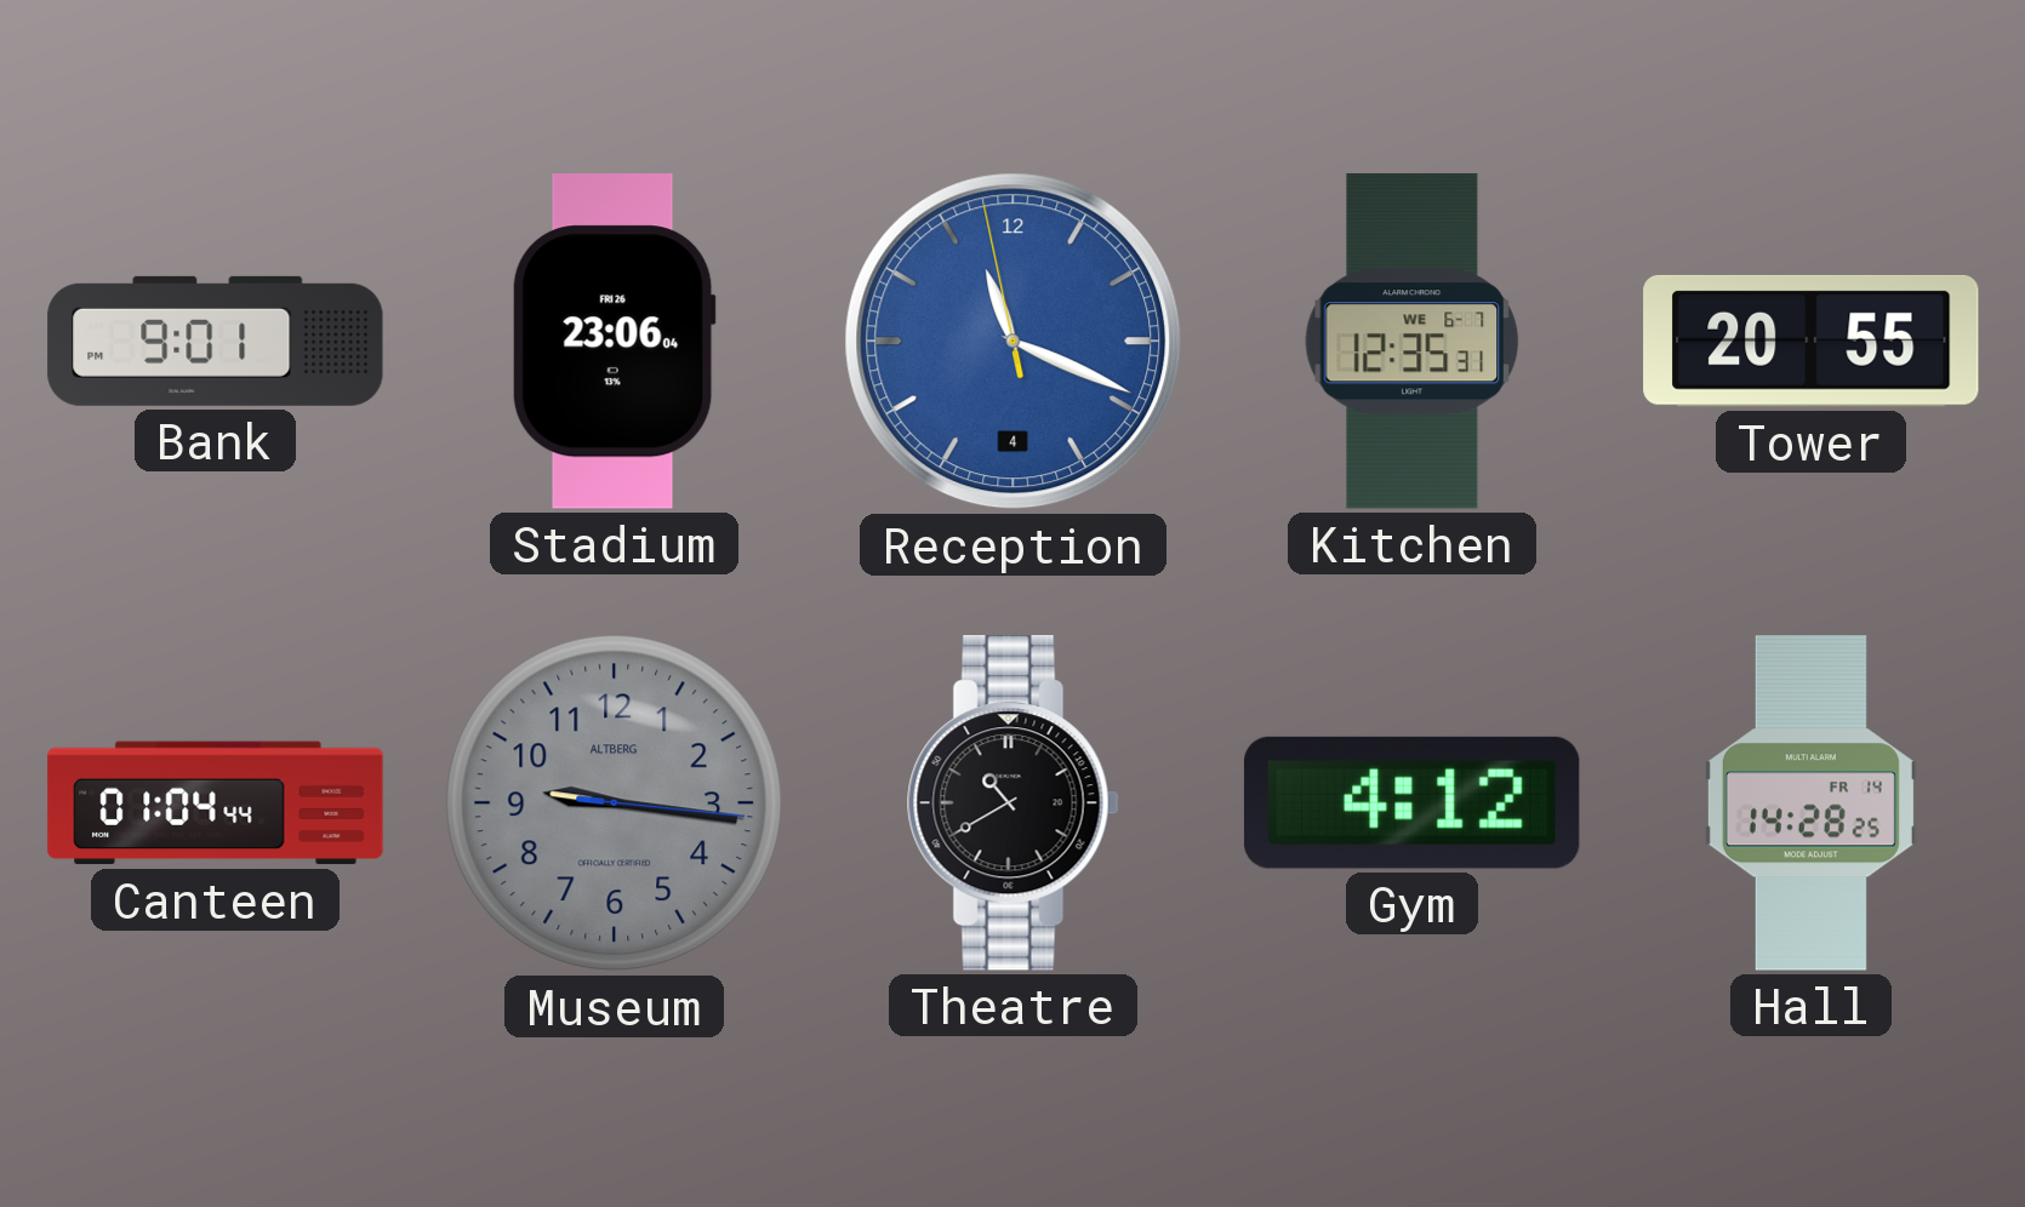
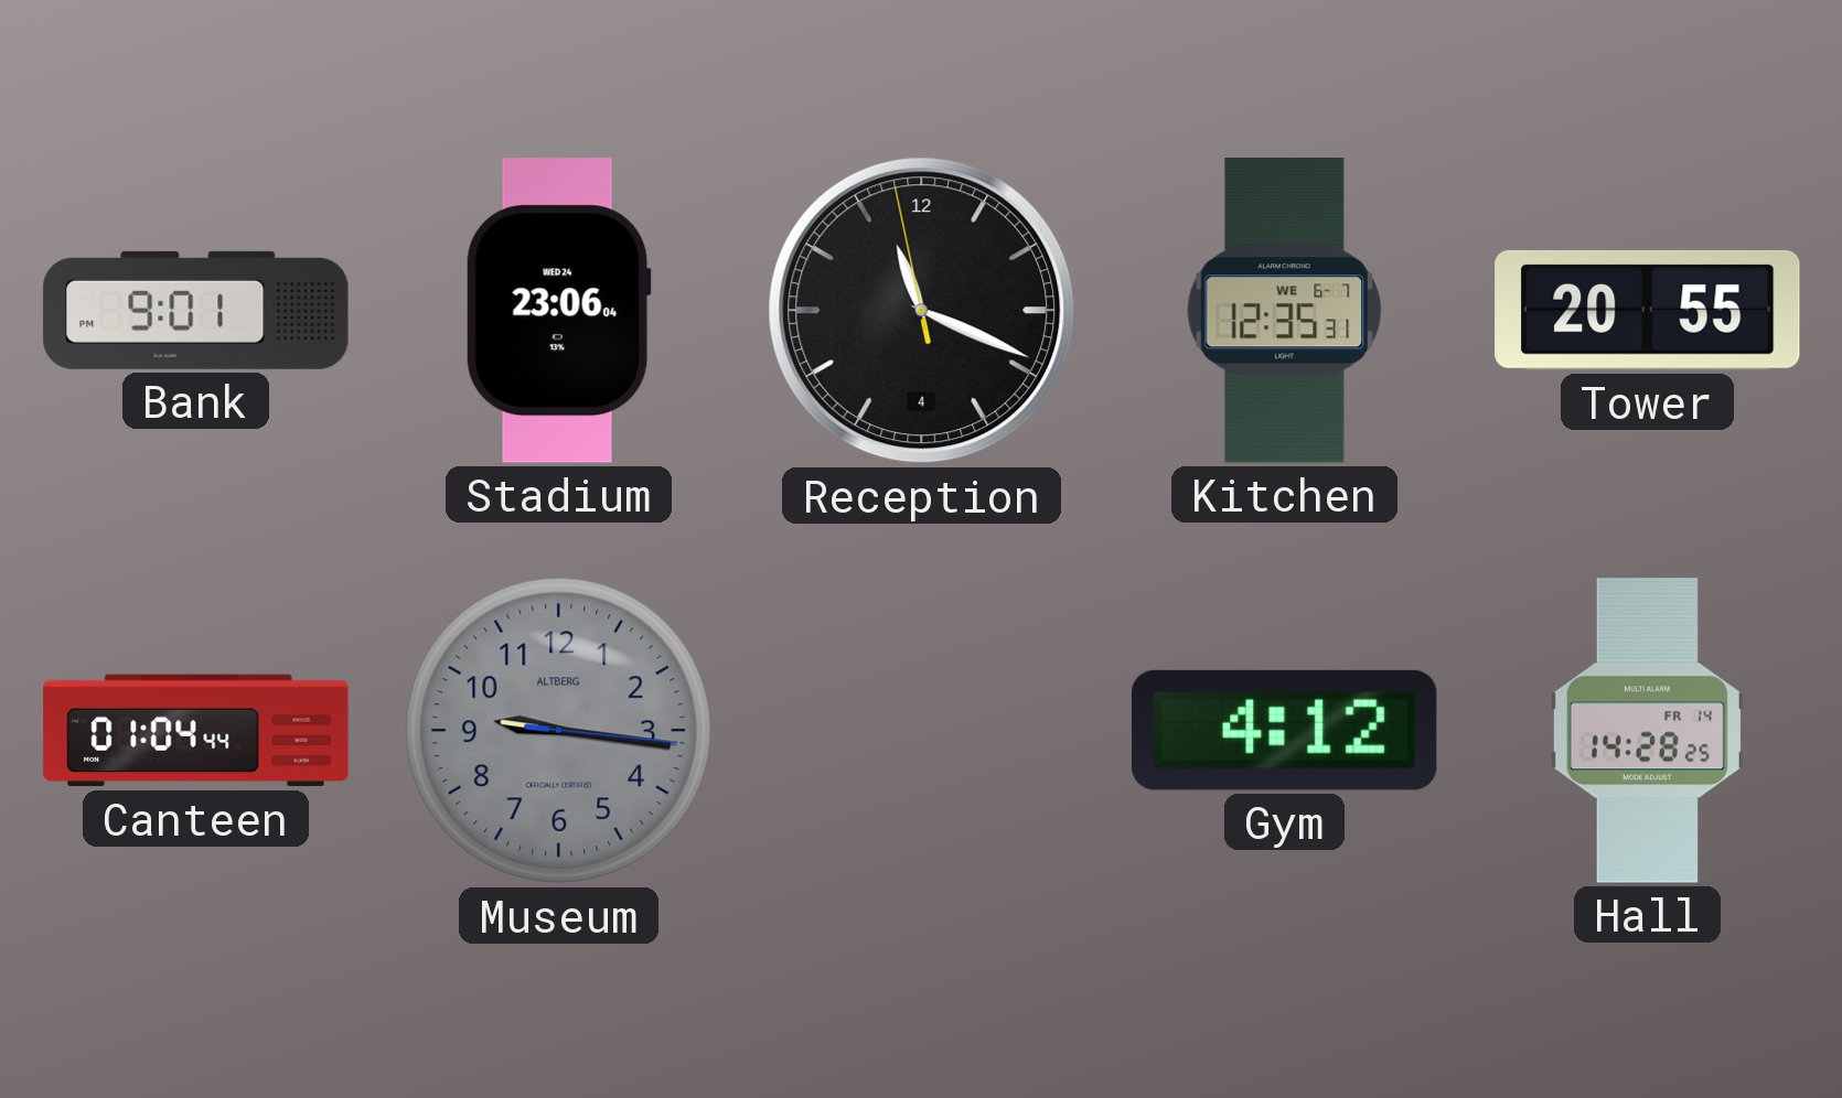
Stadium date: FRI 26 -> WED 24 (558, 311)
Reception dial: blue -> black (922, 311)
Theatre: 10:40 -> none (1012, 803)
